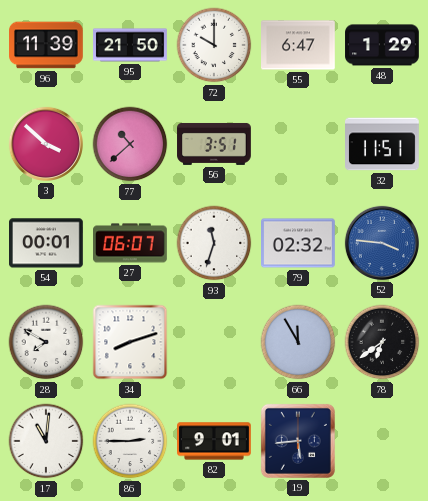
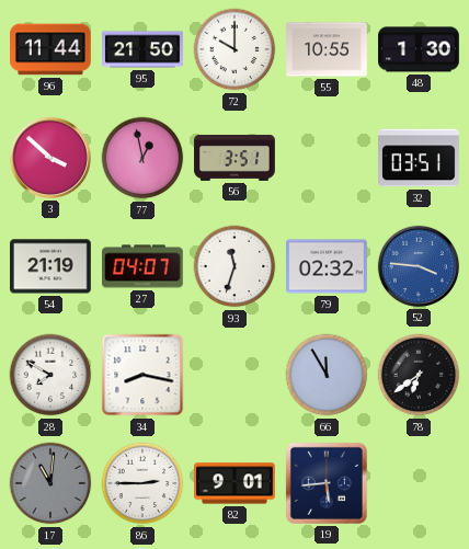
96: 11:39 -> 11:44 (52, 49)
55: 6:47 -> 10:55 (328, 49)
48: 1:29 -> 1:30 (420, 49)
77: 10:38 -> 12:58 (142, 158)
32: 11:51 -> 03:51 (420, 158)
54: 00:01 -> 21:19 (52, 266)
27: 06:07 -> 04:07 (144, 266)
34: 8:12 -> 8:17 (142, 375)
17 dial: white -> grey (50, 483)
